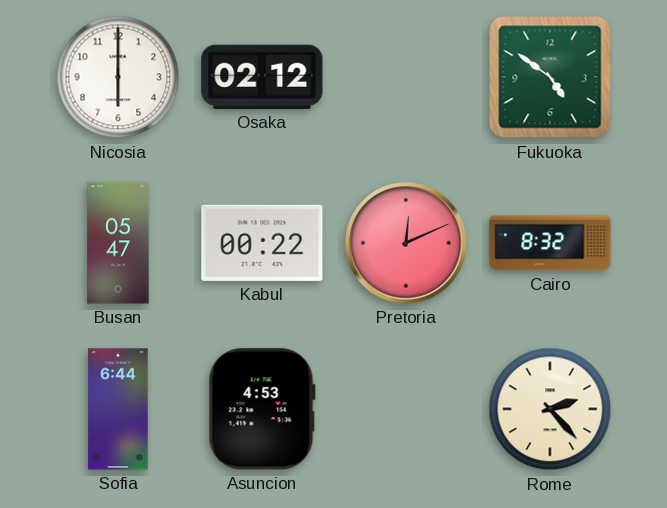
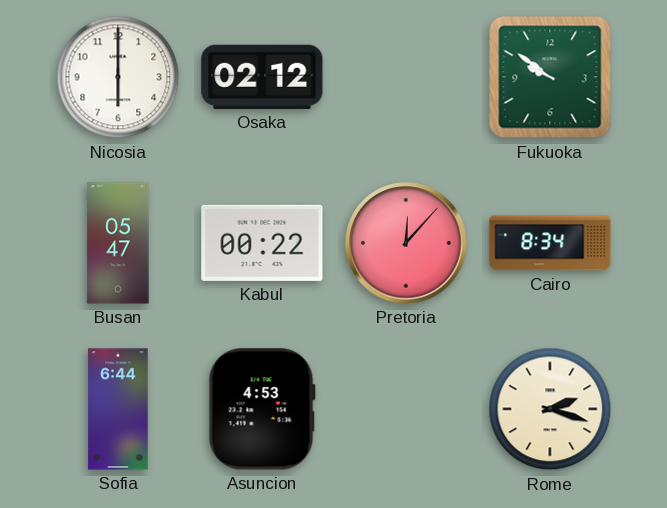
Fukuoka: 4:51 -> 9:51 (550, 77)
Pretoria: 12:11 -> 12:07 (406, 243)
Cairo: 8:32 -> 8:34 (550, 243)
Rome: 2:23 -> 2:18 (550, 409)
